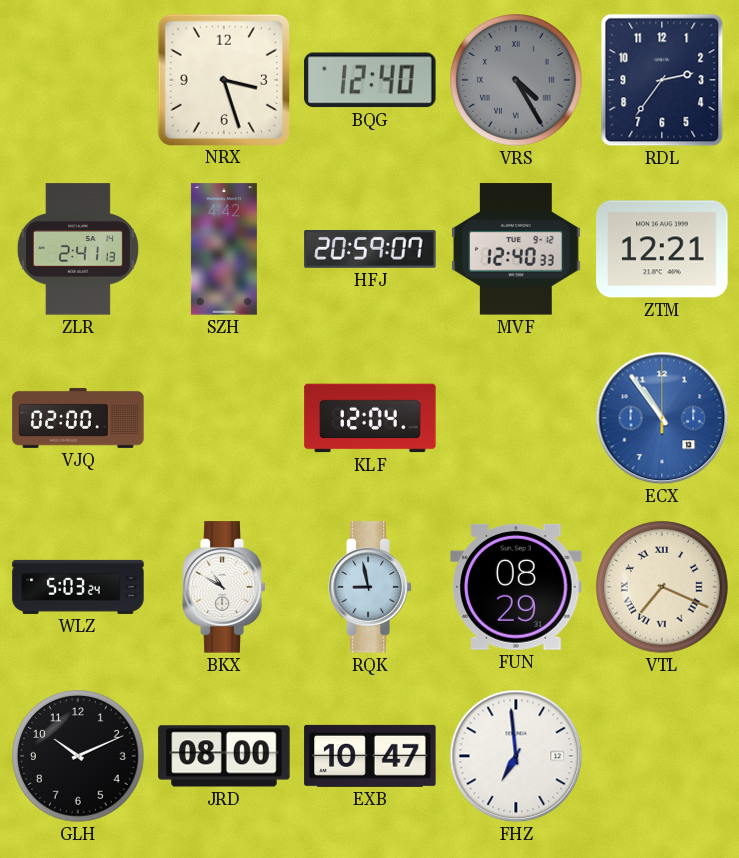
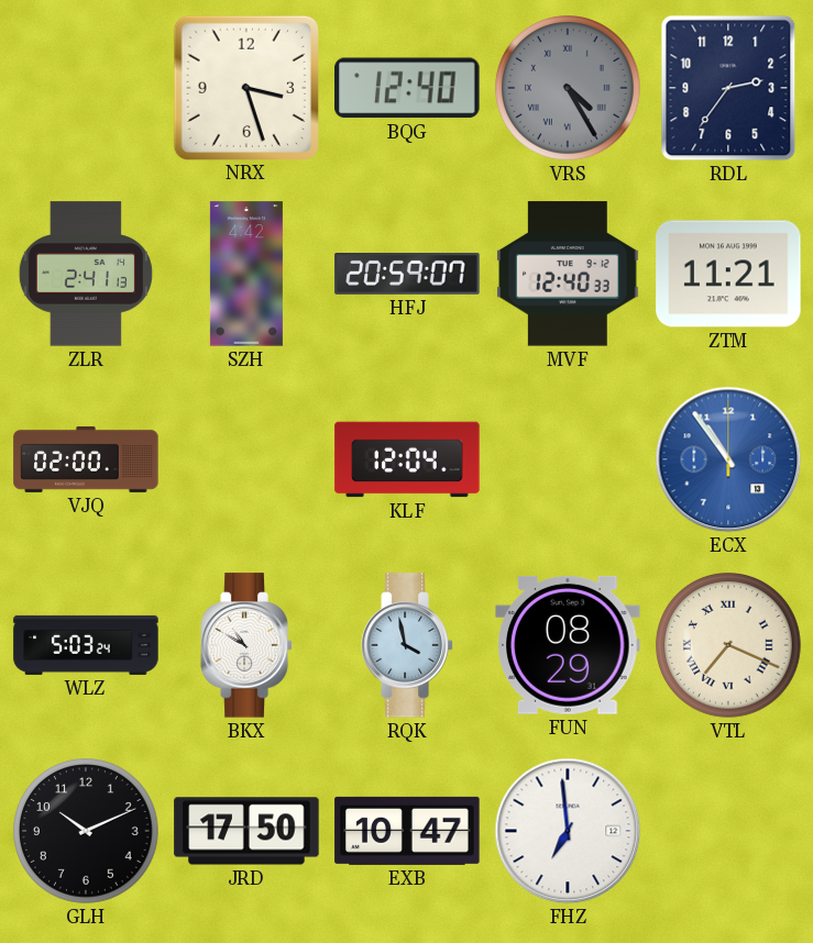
ZTM: 12:21 -> 11:21 (728, 274)
RQK: 8:58 -> 3:58 (407, 645)
JRD: 08:00 -> 17:50 (246, 831)
